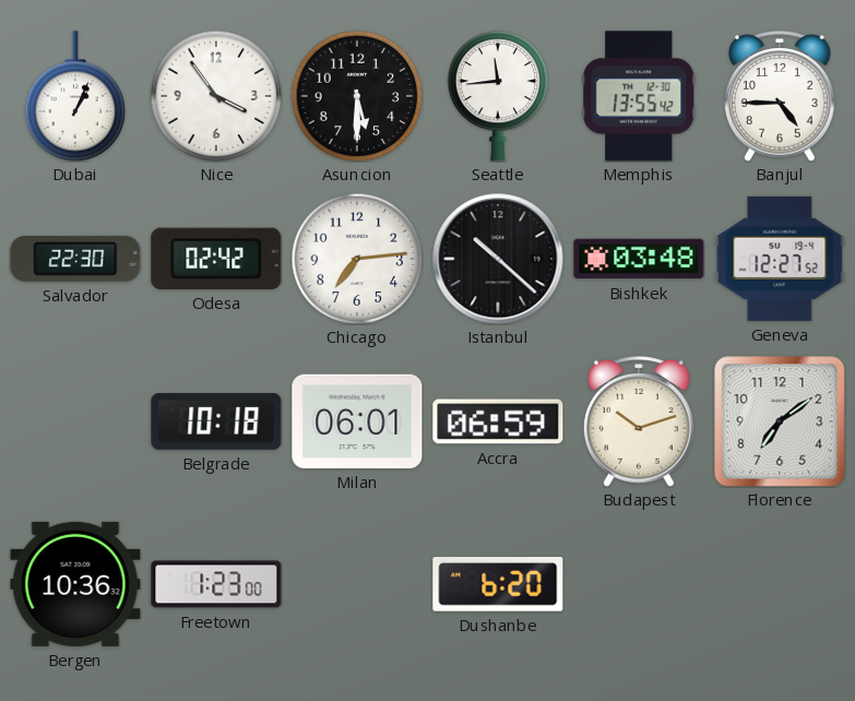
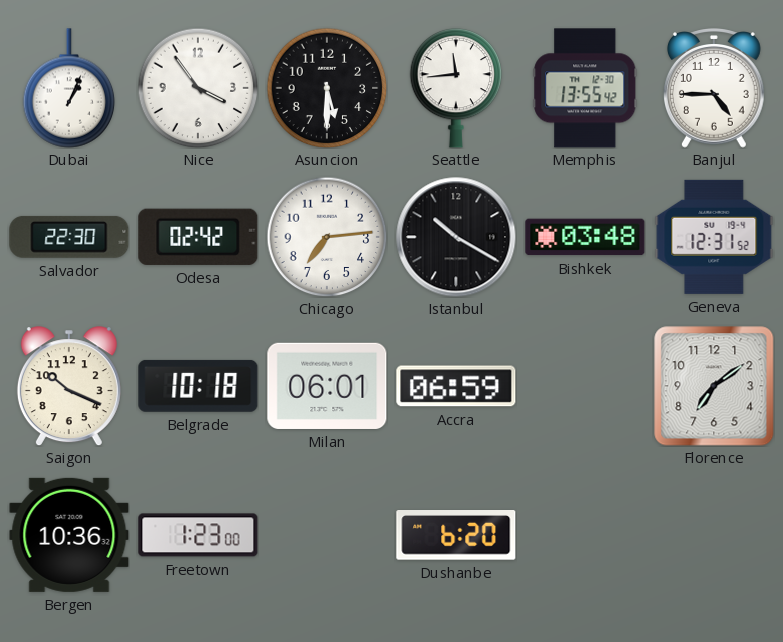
Istanbul: 10:22 -> 10:20 (456, 237)
Geneva: 12:27 -> 12:31 (714, 237)
Saigon: none -> 10:19 (69, 386)
Budapest: 10:12 -> none (639, 421)
